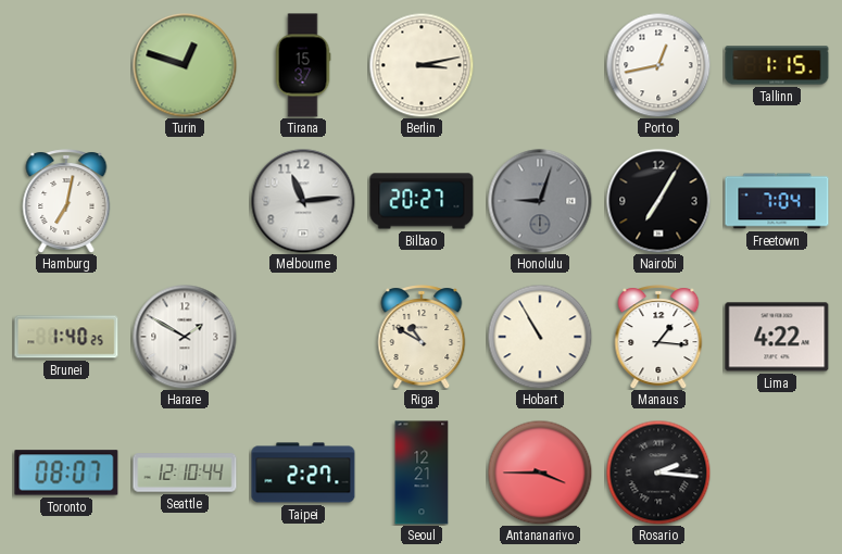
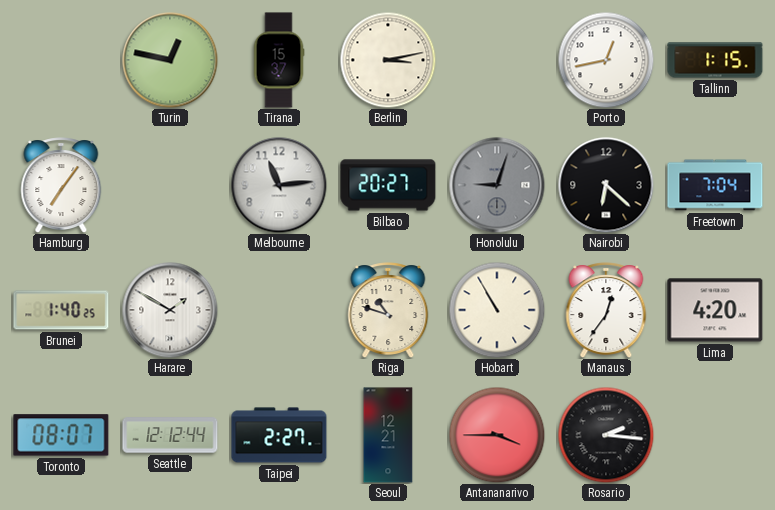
Turin: 12:48 -> 12:47 (170, 60)
Hamburg: 7:02 -> 7:06 (61, 185)
Nairobi: 7:05 -> 6:22 (606, 185)
Riga: 10:50 -> 10:48 (388, 310)
Manaus: 1:16 -> 12:36 (606, 310)
Lima: 4:22 -> 4:20 (715, 310)
Seattle: 12:10 -> 12:12 (170, 435)
